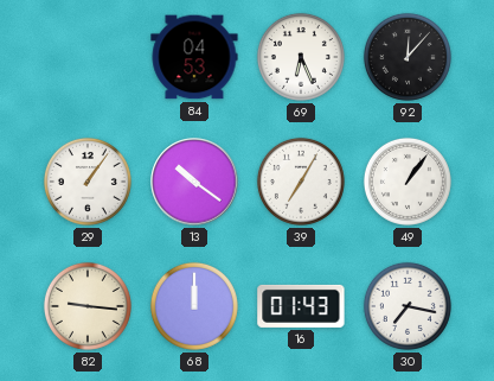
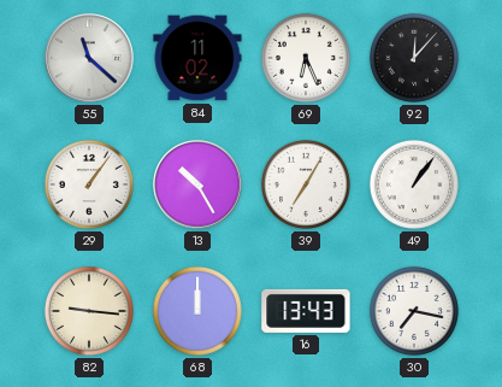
55: none -> 11:22 (89, 58)
84: 04:53 -> 11:02 (197, 58)
13: 10:21 -> 10:25 (197, 184)
16: 01:43 -> 13:43 (306, 311)
